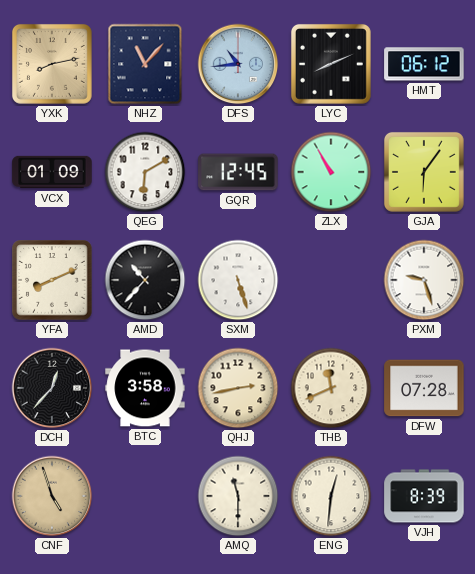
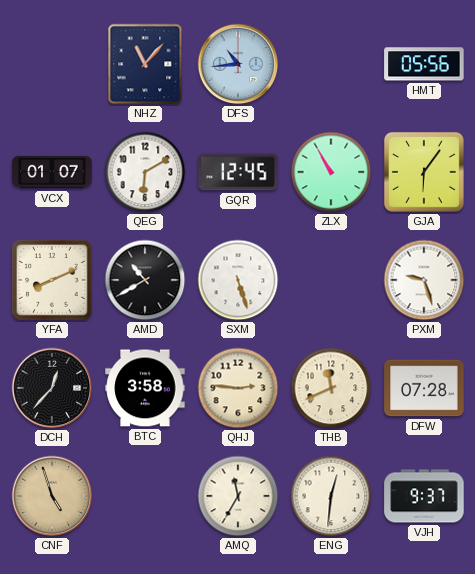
YXK: 8:13 -> none (52, 64)
LYC: 8:11 -> none (331, 64)
HMT: 06:12 -> 05:56 (424, 64)
VCX: 01:09 -> 01:07 (52, 172)
AMD: 10:37 -> 10:40 (145, 280)
QHJ: 2:43 -> 2:46 (238, 388)
AMQ: 11:30 -> 11:35 (238, 496)
VJH: 8:39 -> 9:37 (424, 496)
